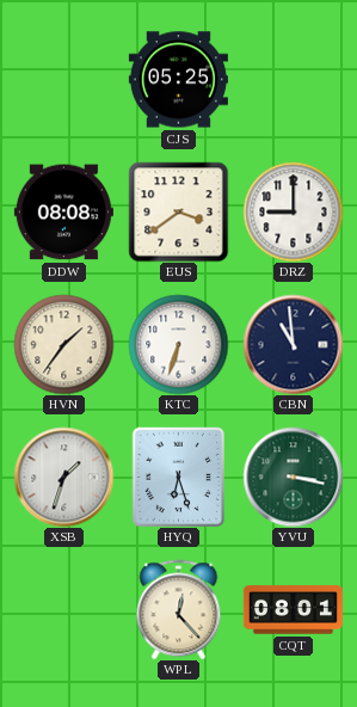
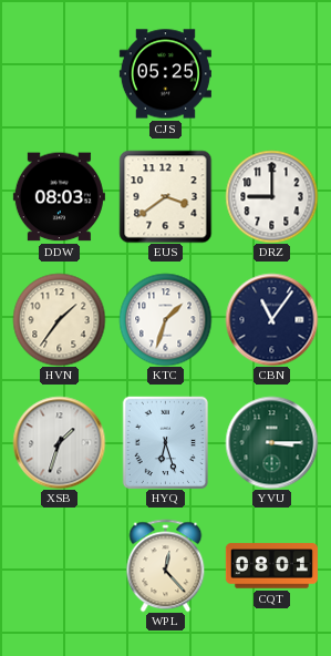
DDW: 08:08 -> 08:03 (59, 197)
KTC: 6:33 -> 1:33 (165, 319)
CBN: 10:59 -> 11:06 (271, 319)
YVU: 3:17 -> 3:15 (271, 442)
